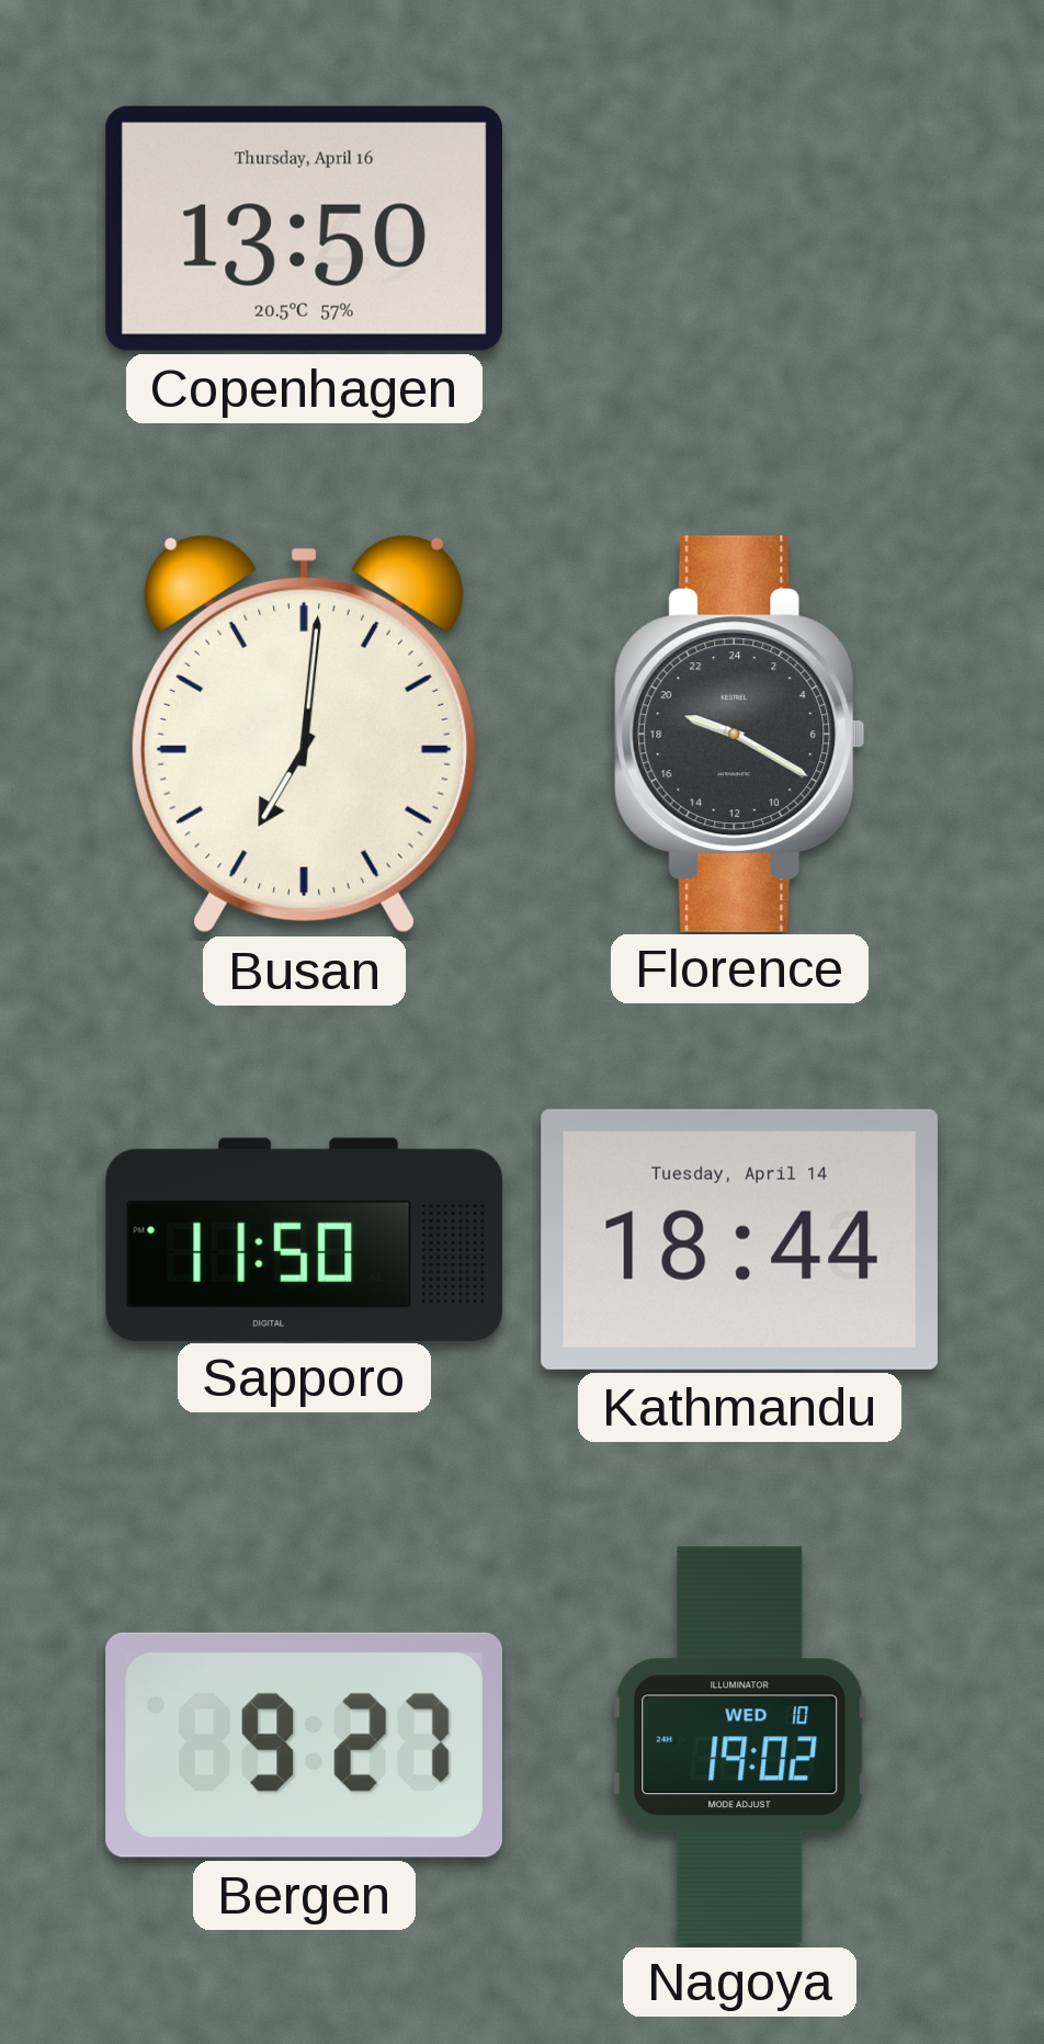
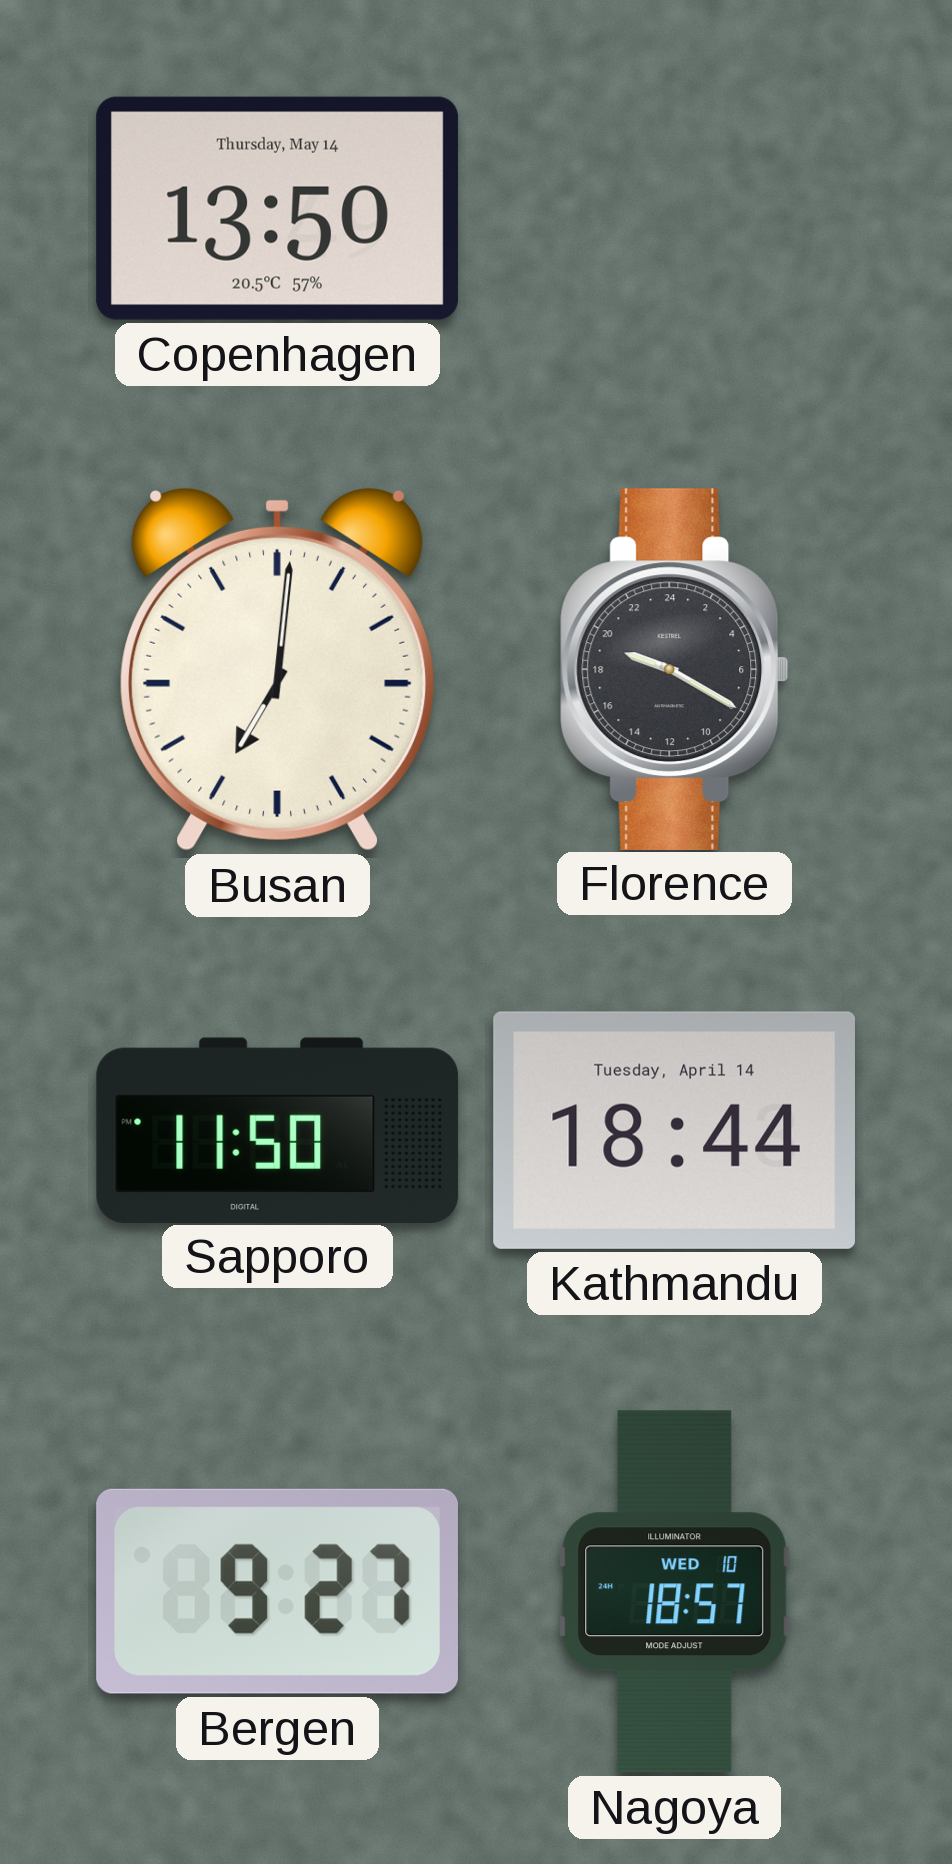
Copenhagen date: Thursday, April 16 -> Thursday, May 14 (277, 208)
Nagoya: 19:02 -> 18:57 (675, 1592)
